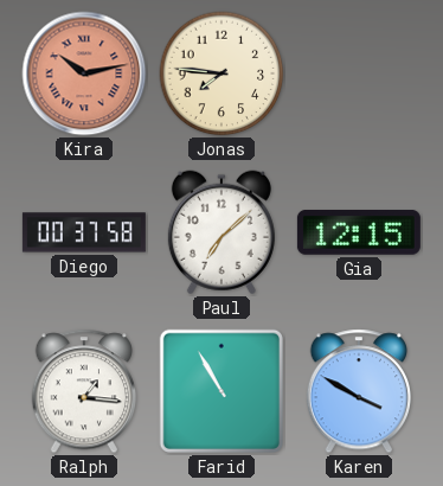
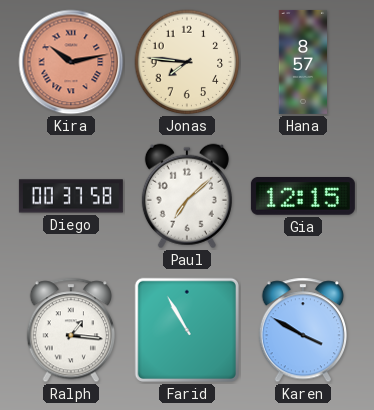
Hana: none -> 8:57 (303, 62)
